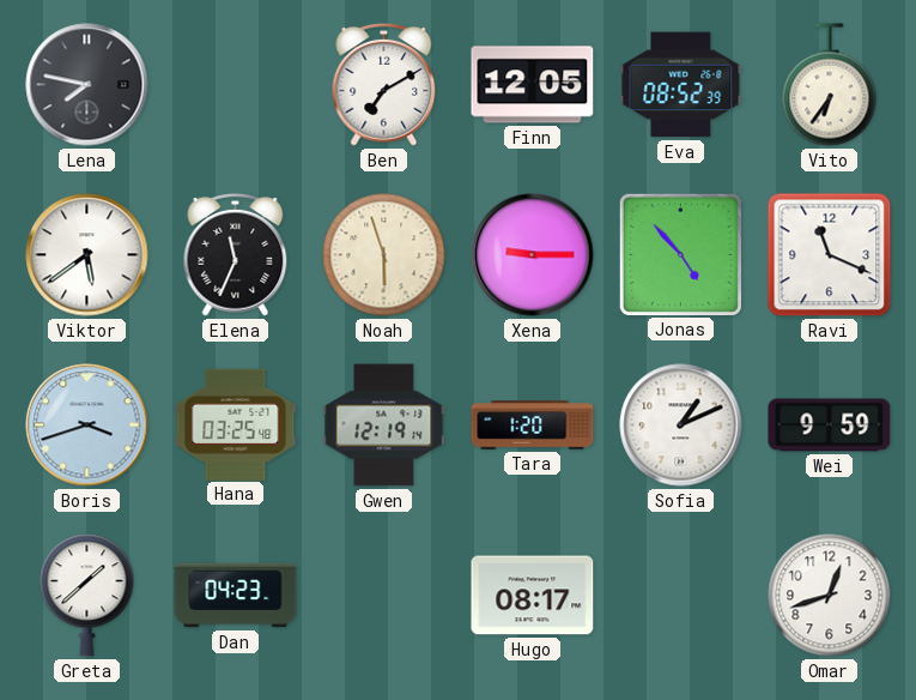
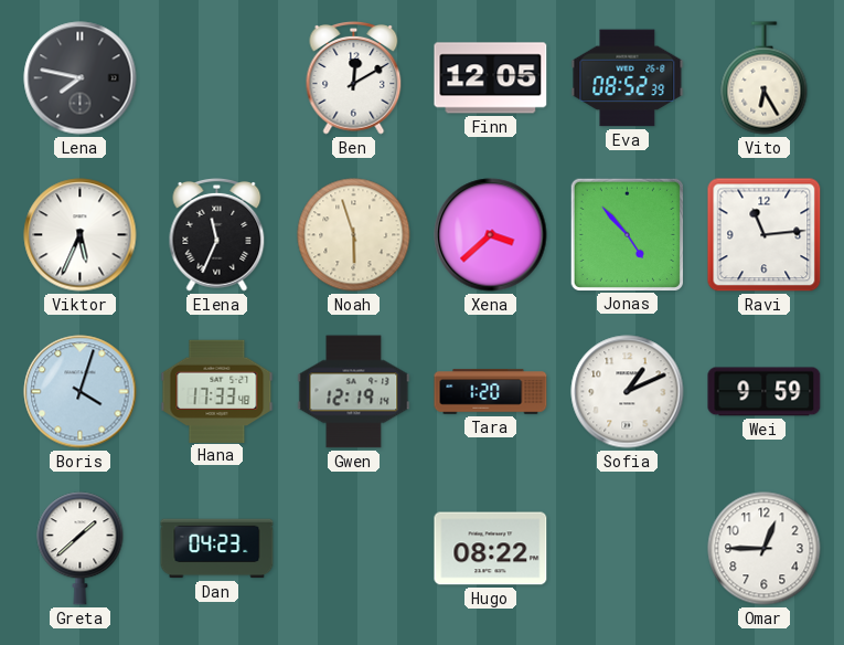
Ben: 7:10 -> 12:10 (354, 77)
Vito: 6:36 -> 6:25 (765, 78)
Viktor: 5:39 -> 5:34 (81, 235)
Xena: 9:15 -> 3:38 (491, 235)
Ravi: 11:19 -> 11:14 (765, 235)
Boris: 3:42 -> 4:03 (81, 392)
Hana: 03:25 -> 17:33 (217, 391)
Hugo: 08:17 -> 08:22 (491, 549)
Omar: 12:42 -> 12:45 (765, 549)
